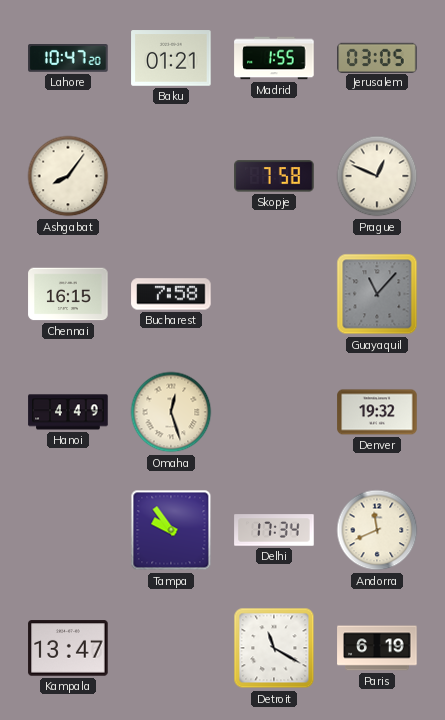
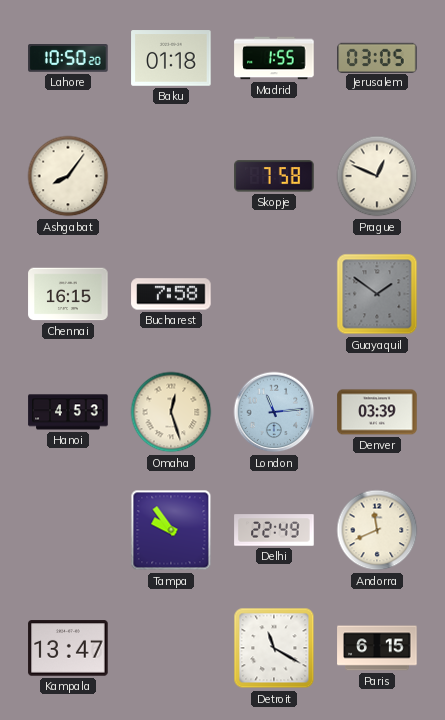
Lahore: 10:47 -> 10:50 (68, 59)
Baku: 01:21 -> 01:18 (171, 58)
Guayaquil: 11:07 -> 1:51 (377, 294)
Hanoi: 4:49 -> 4:53 (68, 412)
London: none -> 11:14 (274, 412)
Denver: 19:32 -> 03:39 (377, 412)
Delhi: 17:34 -> 22:49 (274, 530)
Paris: 6:19 -> 6:15 (377, 648)
